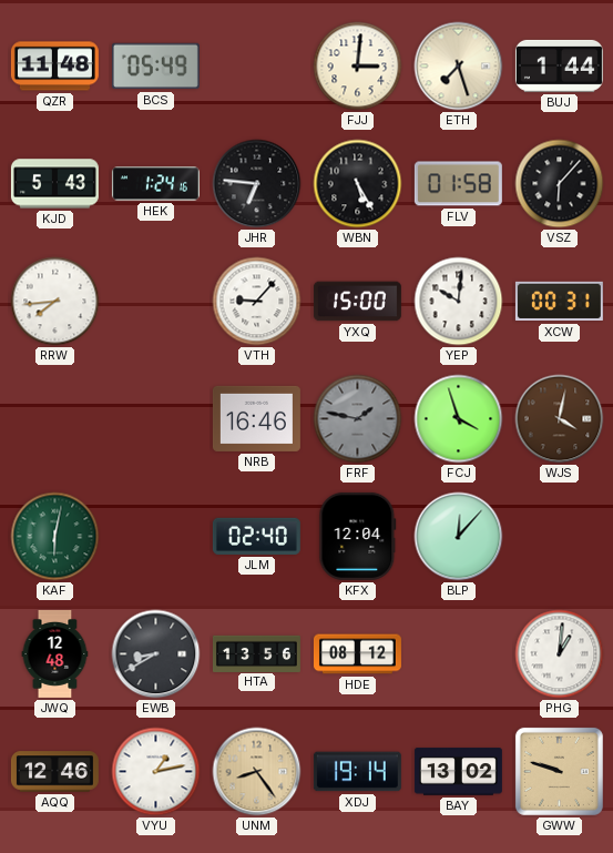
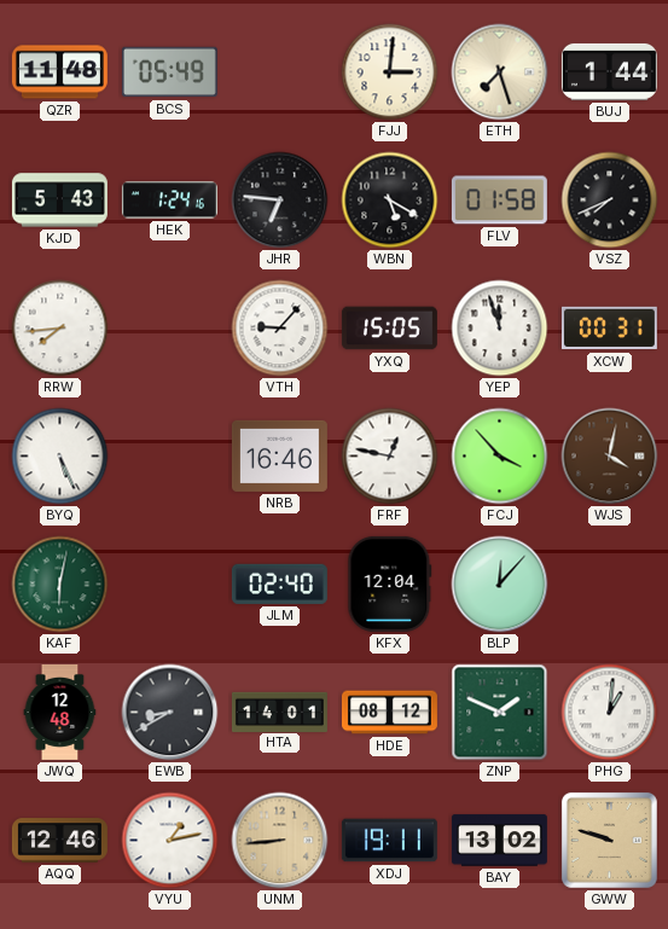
WBN: 5:25 -> 5:20 (390, 201)
VSZ: 6:07 -> 7:41 (610, 201)
YXQ: 15:00 -> 15:05 (389, 329)
YEP: 10:01 -> 11:57 (500, 329)
BYQ: none -> 5:26 (60, 457)
FRF: 1:47 -> 12:47 (390, 457)
FRF dial: grey -> white (390, 457)
FCJ: 3:57 -> 3:53 (500, 457)
HTA: 13:56 -> 14:01 (279, 712)
ZNP: none -> 1:49 (500, 713)
UNM: 8:24 -> 8:44 (280, 841)
XDJ: 19:14 -> 19:11 (389, 841)
